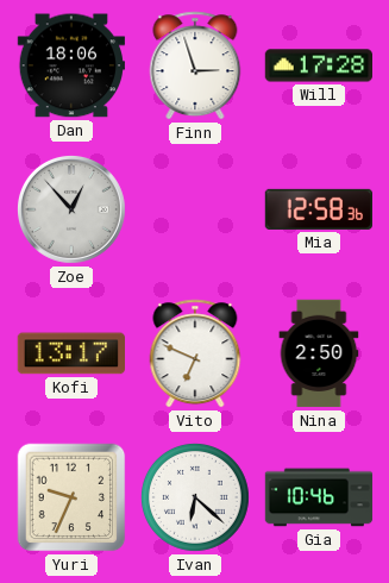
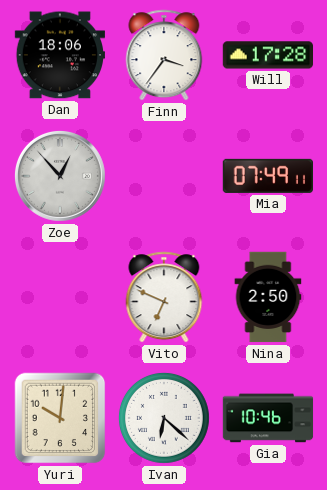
Finn: 2:57 -> 3:36 (164, 55)
Mia: 12:58 -> 07:49 (267, 176)
Kofi: 13:17 -> none (70, 353)
Yuri: 9:34 -> 10:01 (60, 418)
